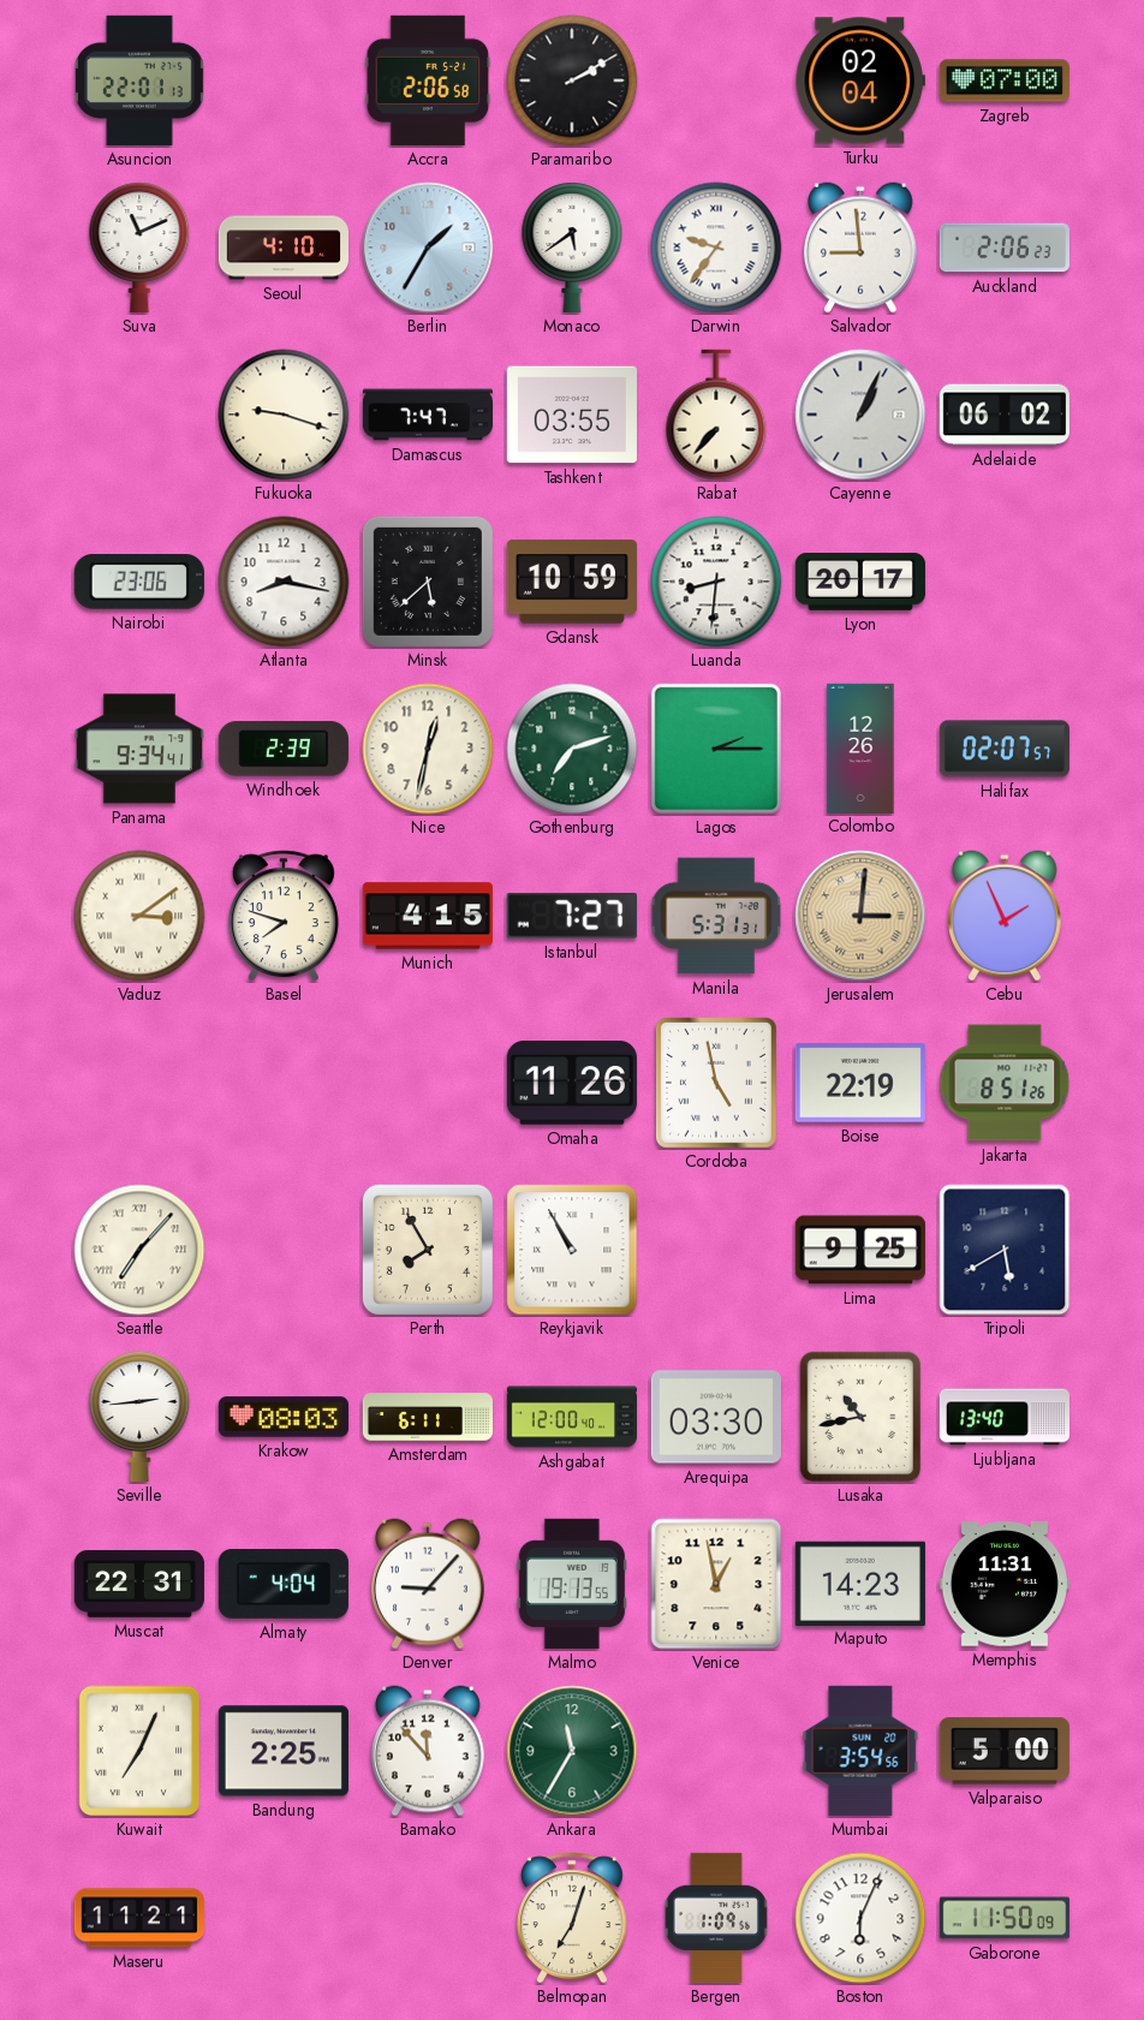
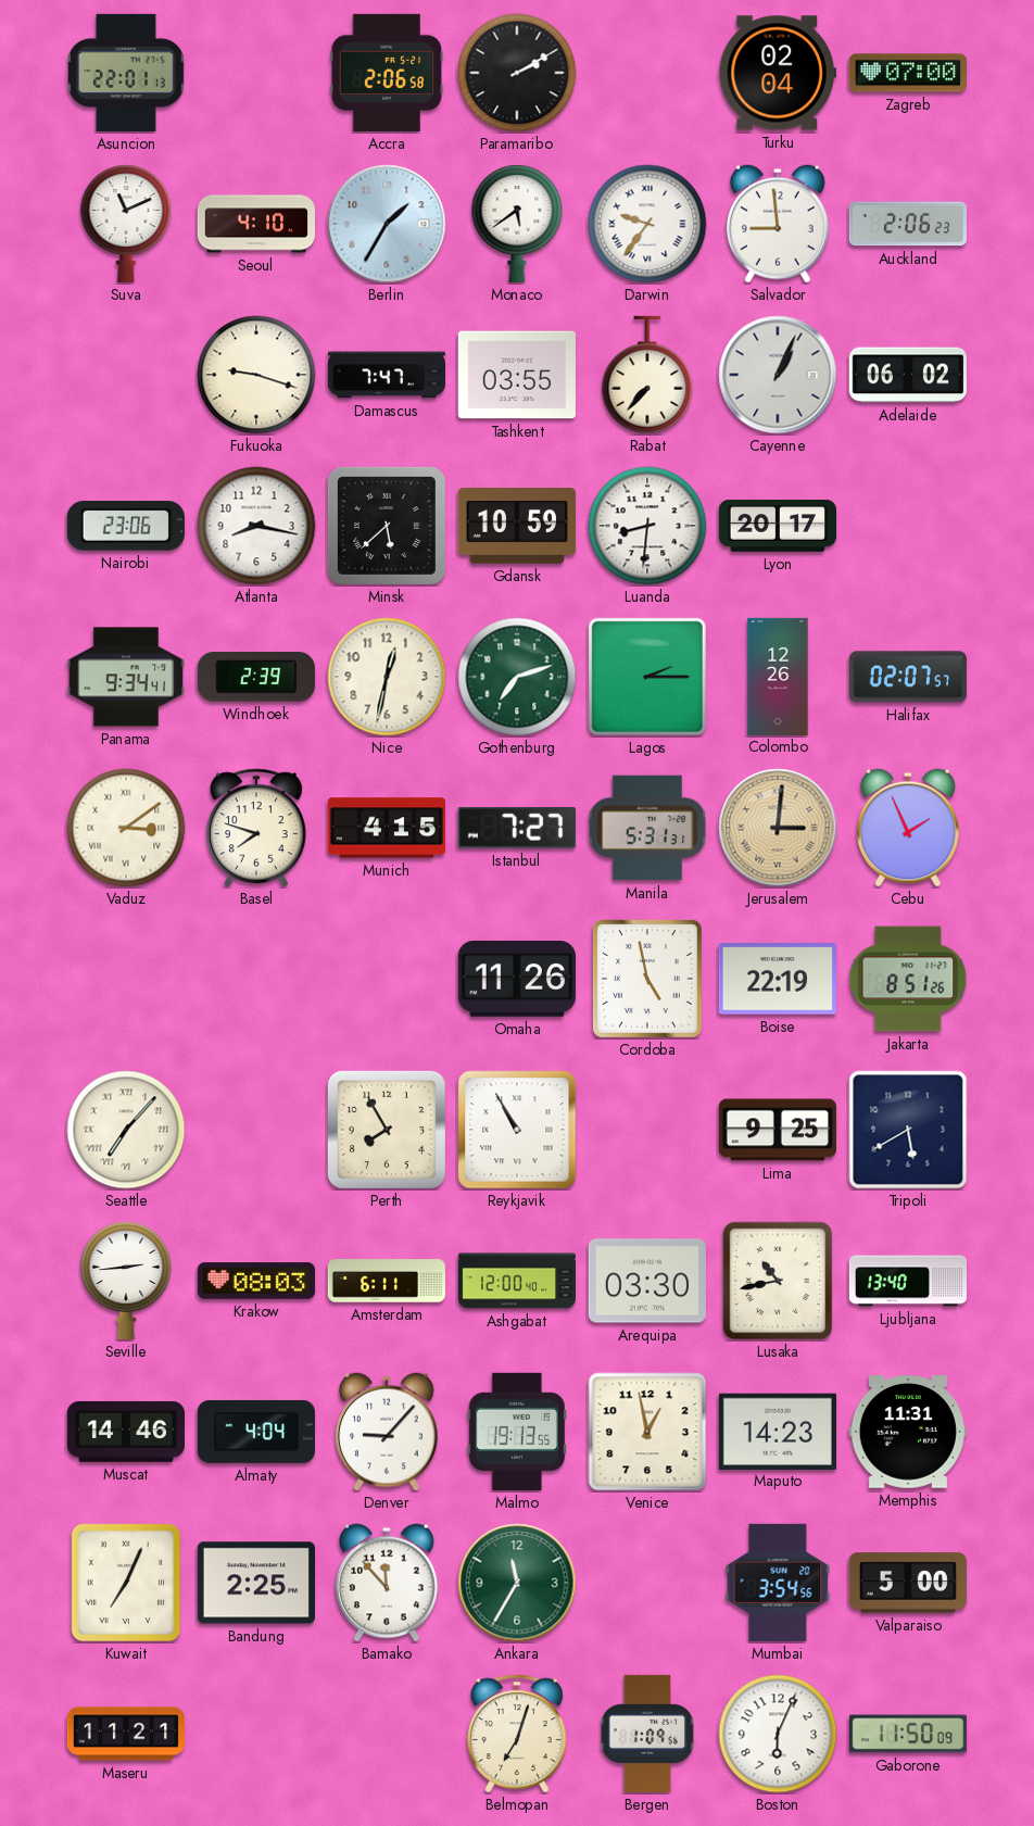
Muscat: 22:31 -> 14:46 (126, 1432)
